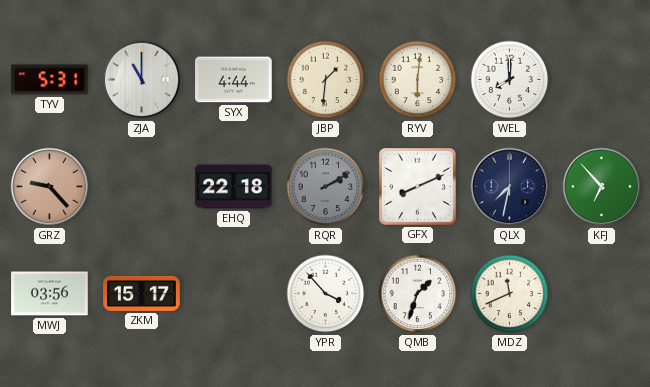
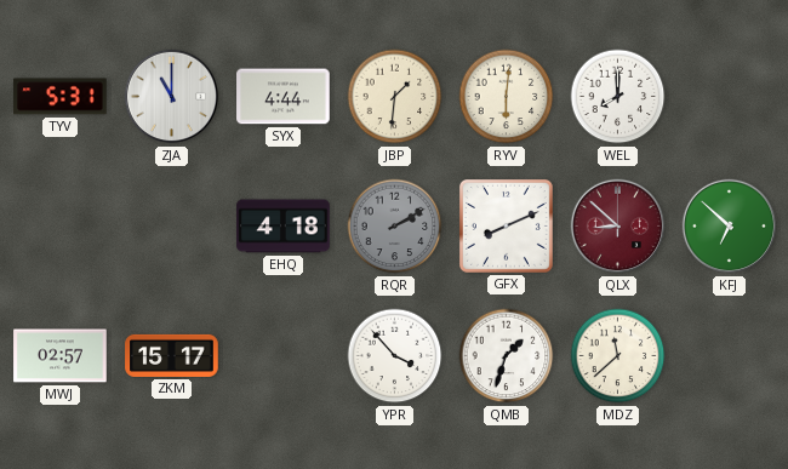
GRZ: 9:23 -> none (50, 187)
EHQ: 22:18 -> 4:18 (284, 227)
QLX: 7:32 -> 8:52 (618, 227)
QLX dial: navy -> burgundy (618, 227)
KFJ: 6:53 -> 6:52 (730, 227)
MWJ: 03:56 -> 02:57 (61, 356)
MDZ: 11:41 -> 11:38 (618, 356)
